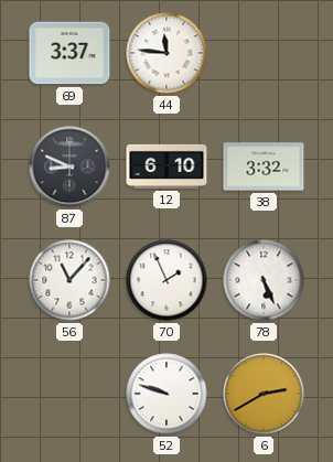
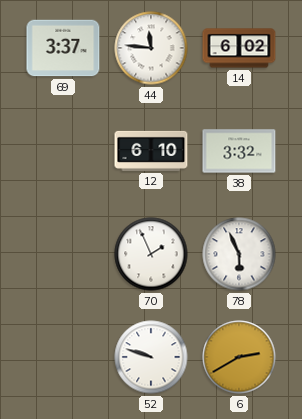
14: none -> 6:02 (239, 48)
87: 8:49 -> none (69, 166)
56: 11:07 -> none (69, 280)
78: 5:26 -> 5:56 (239, 254)
